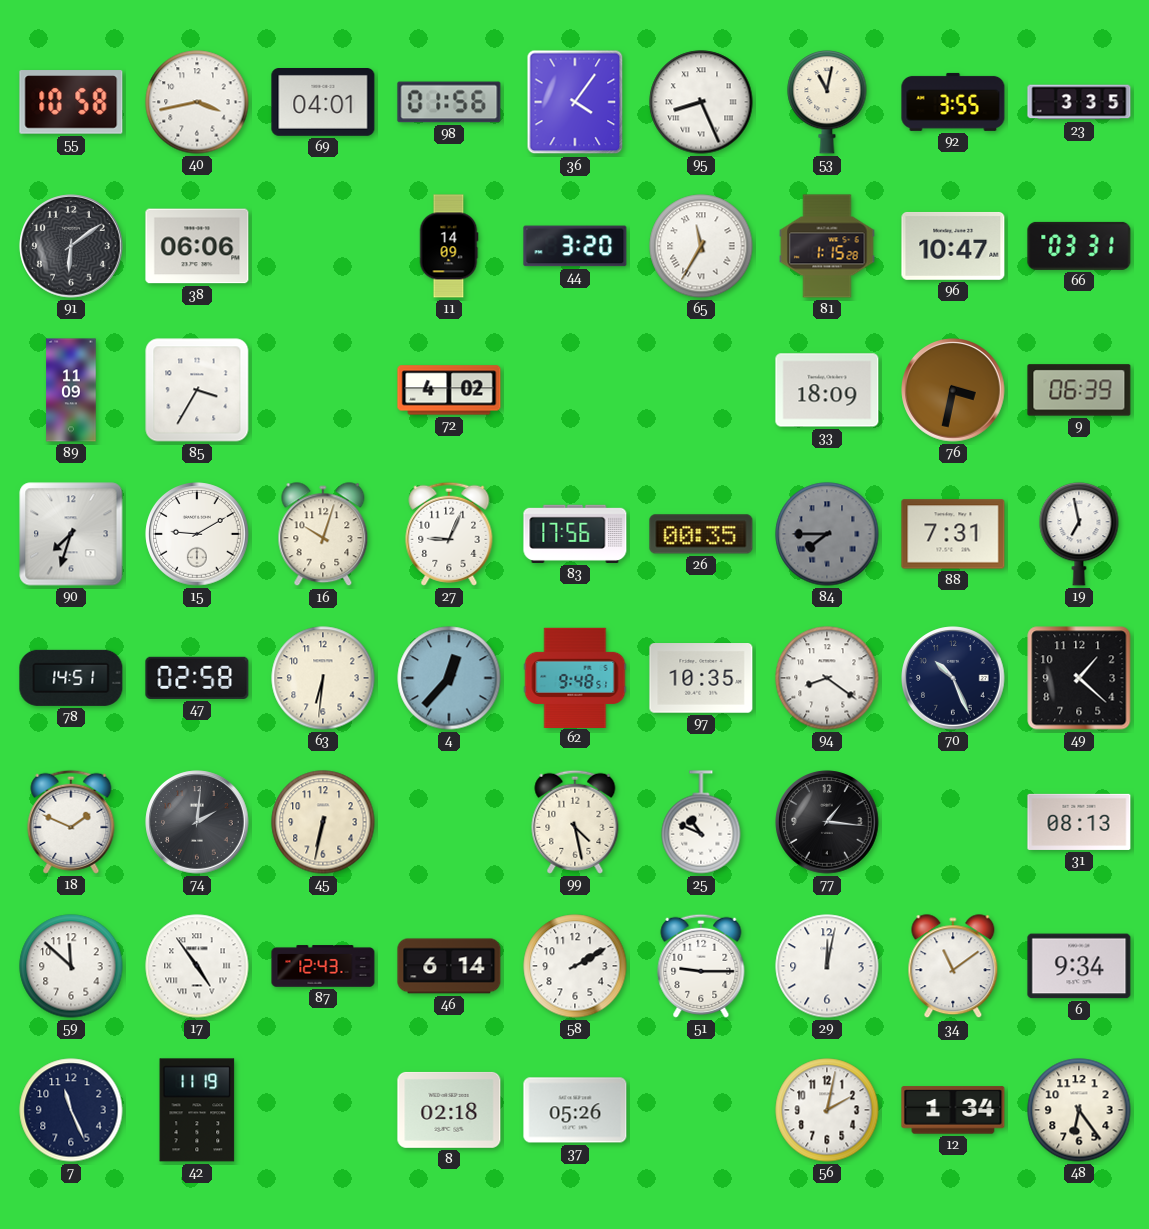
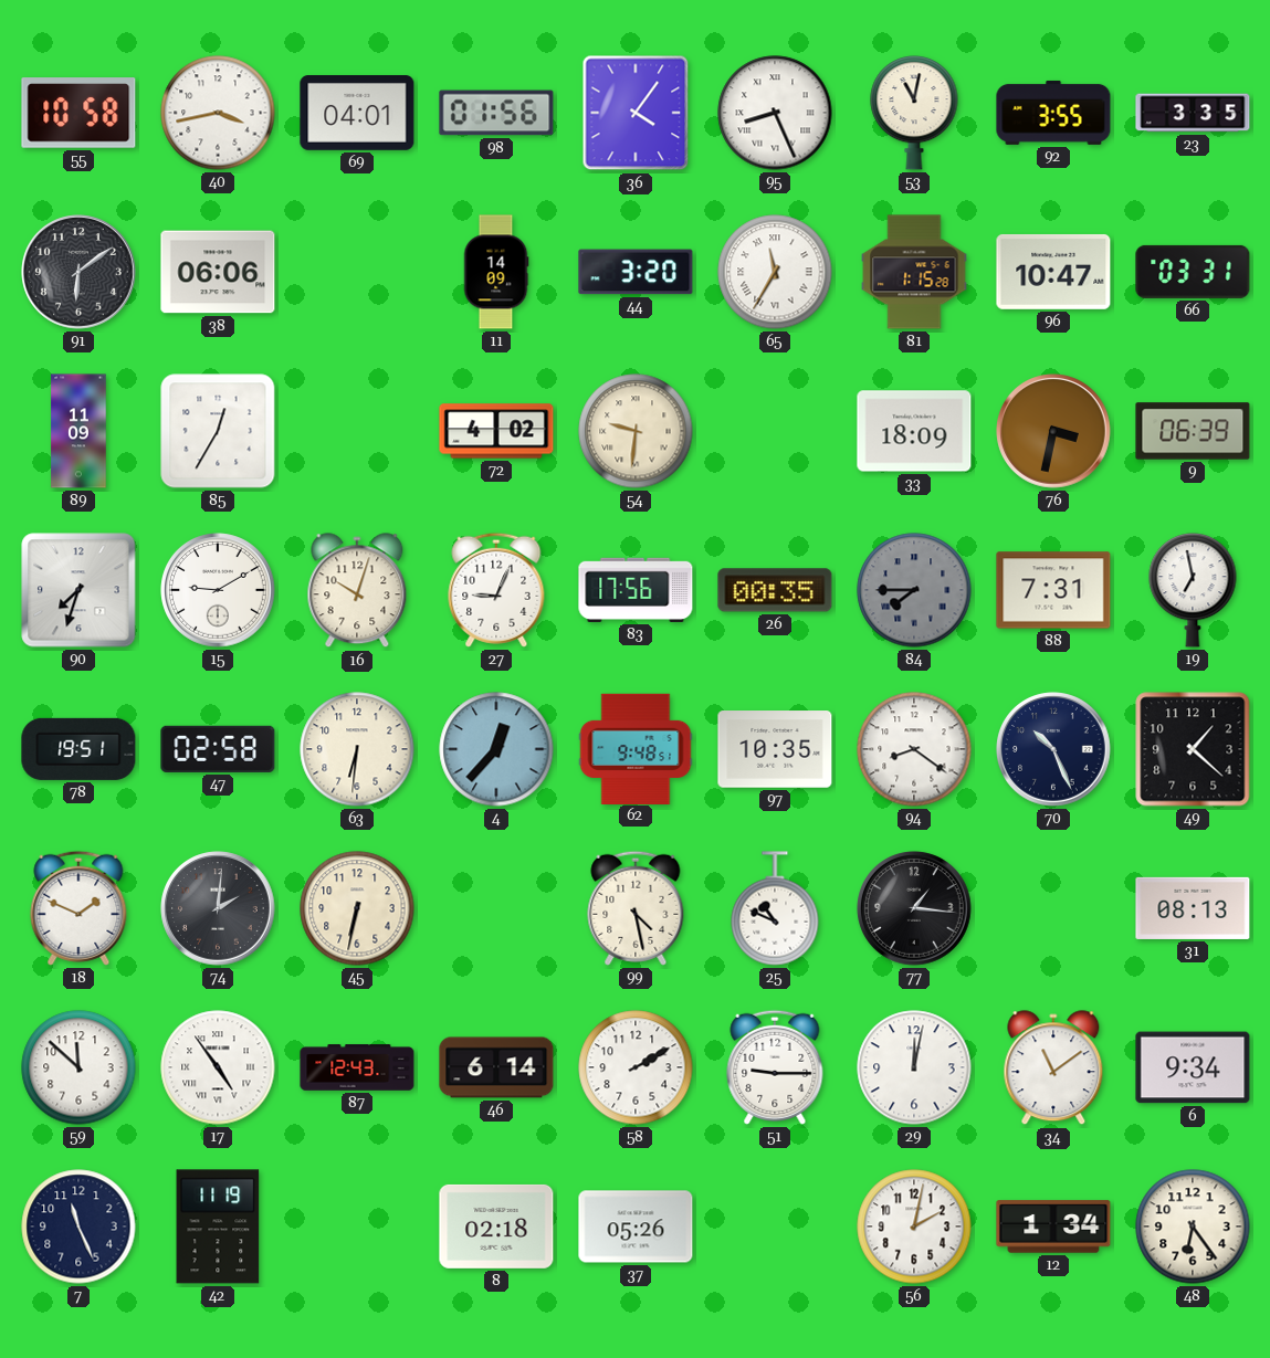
85: 3:35 -> 12:35 (218, 431)
54: none -> 9:31 (636, 431)
78: 14:51 -> 19:51 (78, 749)
